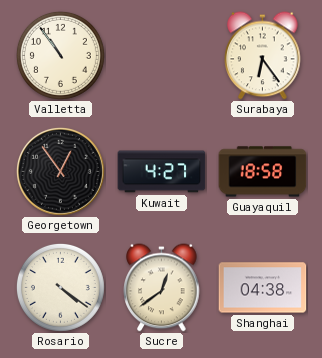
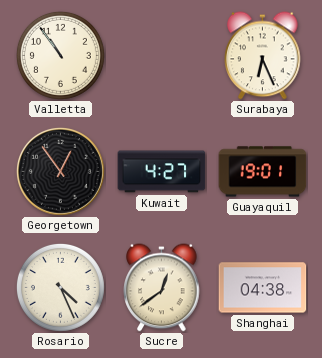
Surabaya: 6:24 -> 6:26 (263, 56)
Guayaquil: 18:58 -> 19:01 (263, 172)
Rosario: 4:21 -> 4:26 (60, 287)
